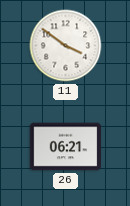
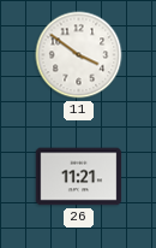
26: 06:21 -> 11:21 (79, 177)
